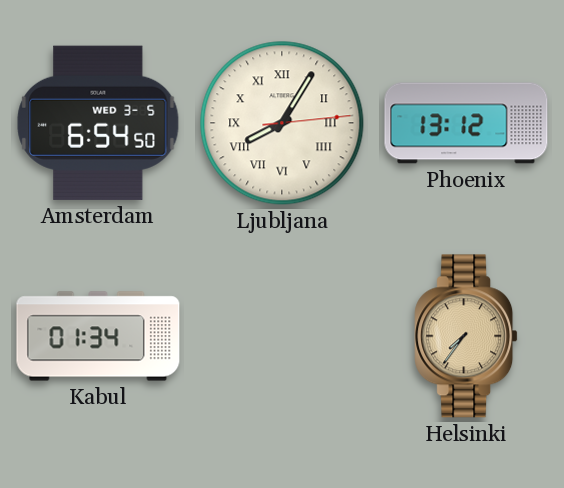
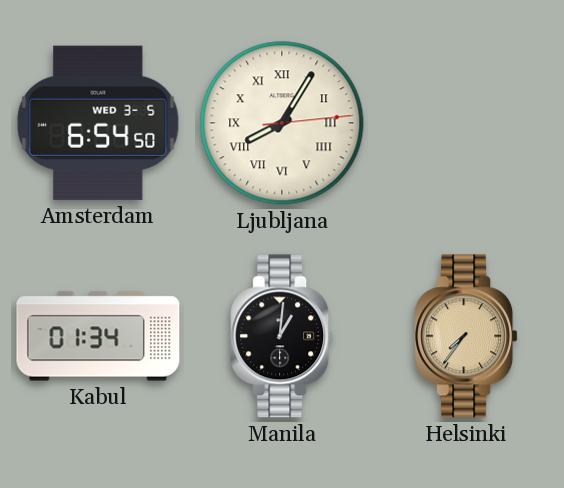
Phoenix: 13:12 -> none (466, 123)
Manila: none -> 1:01 (282, 336)
